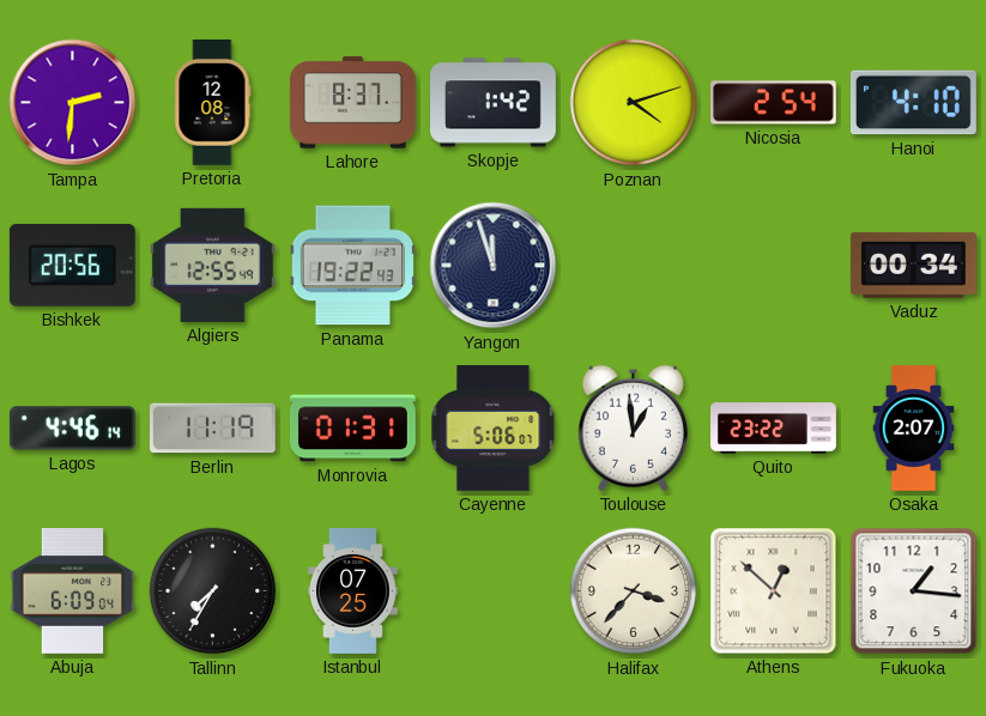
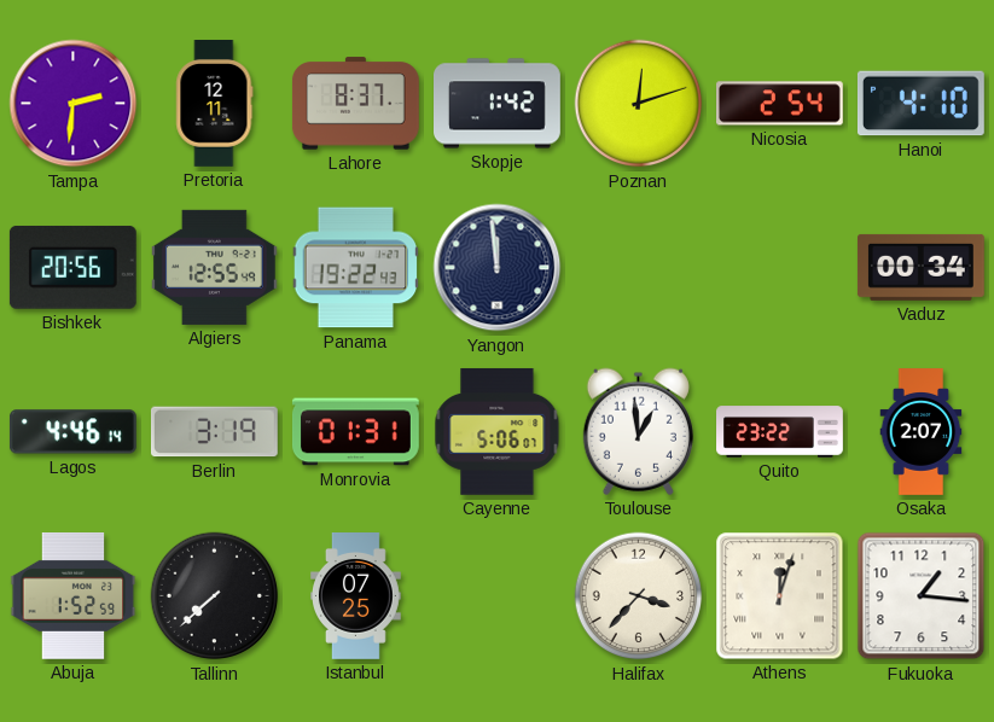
Pretoria: 12:08 -> 12:11 (215, 104)
Poznan: 4:12 -> 12:12 (639, 104)
Yangon: 11:57 -> 11:59 (498, 268)
Berlin: 11:19 -> 3:19 (214, 432)
Abuja: 6:09 -> 1:52 (74, 596)
Tallinn: 7:35 -> 7:38 (215, 596)
Athens: 12:52 -> 12:03 (780, 596)
